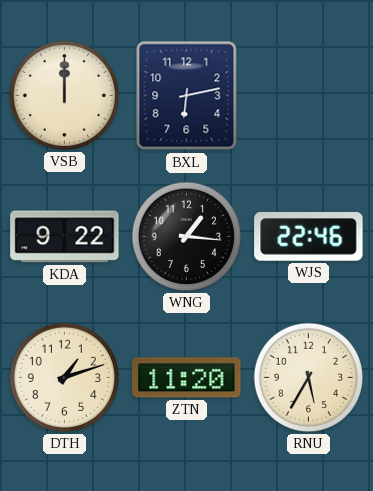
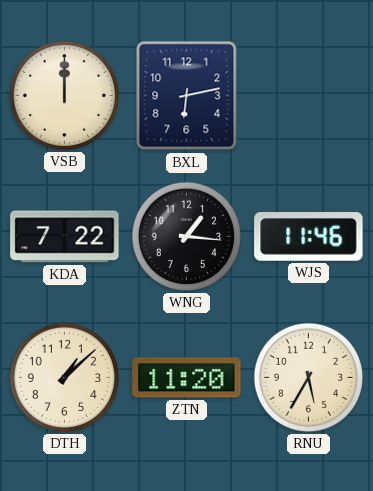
KDA: 9:22 -> 7:22 (65, 237)
WJS: 22:46 -> 11:46 (309, 237)
DTH: 1:12 -> 1:08 (64, 377)
